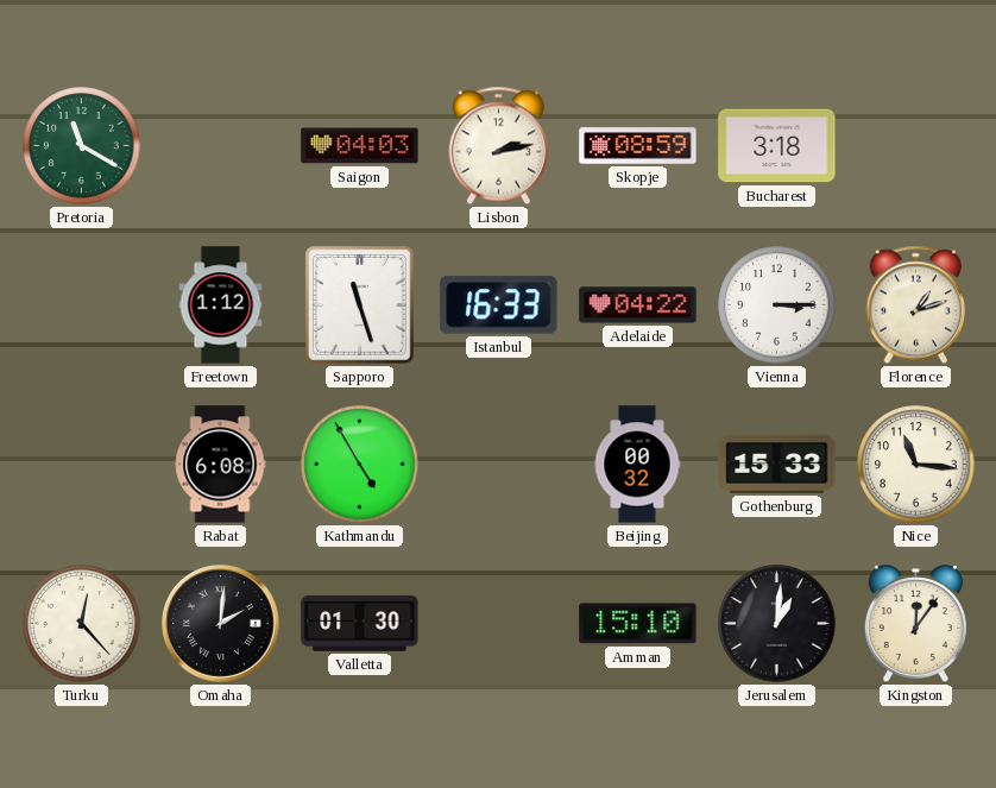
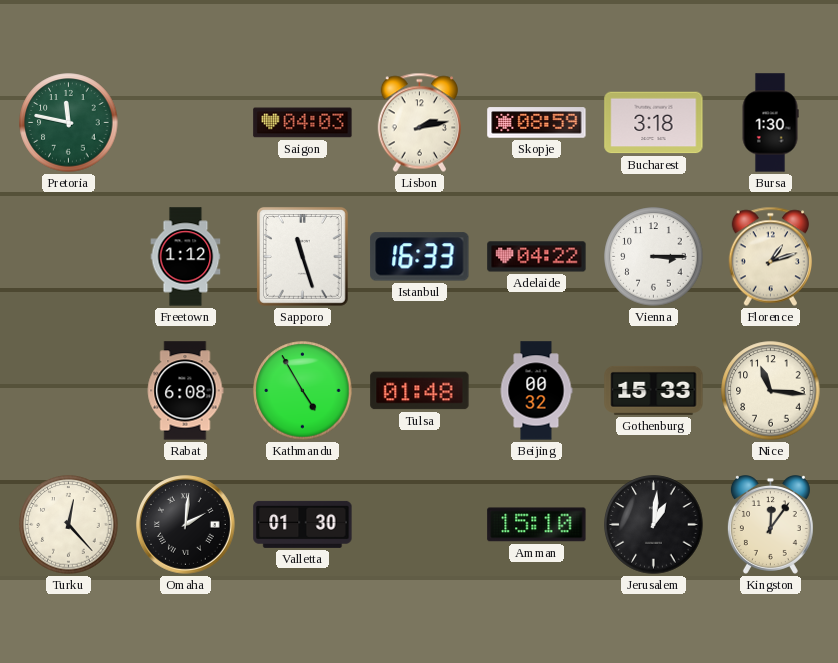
Pretoria: 11:20 -> 11:47 (69, 123)
Bursa: none -> 1:30 (770, 123)
Tulsa: none -> 01:48 (420, 391)
